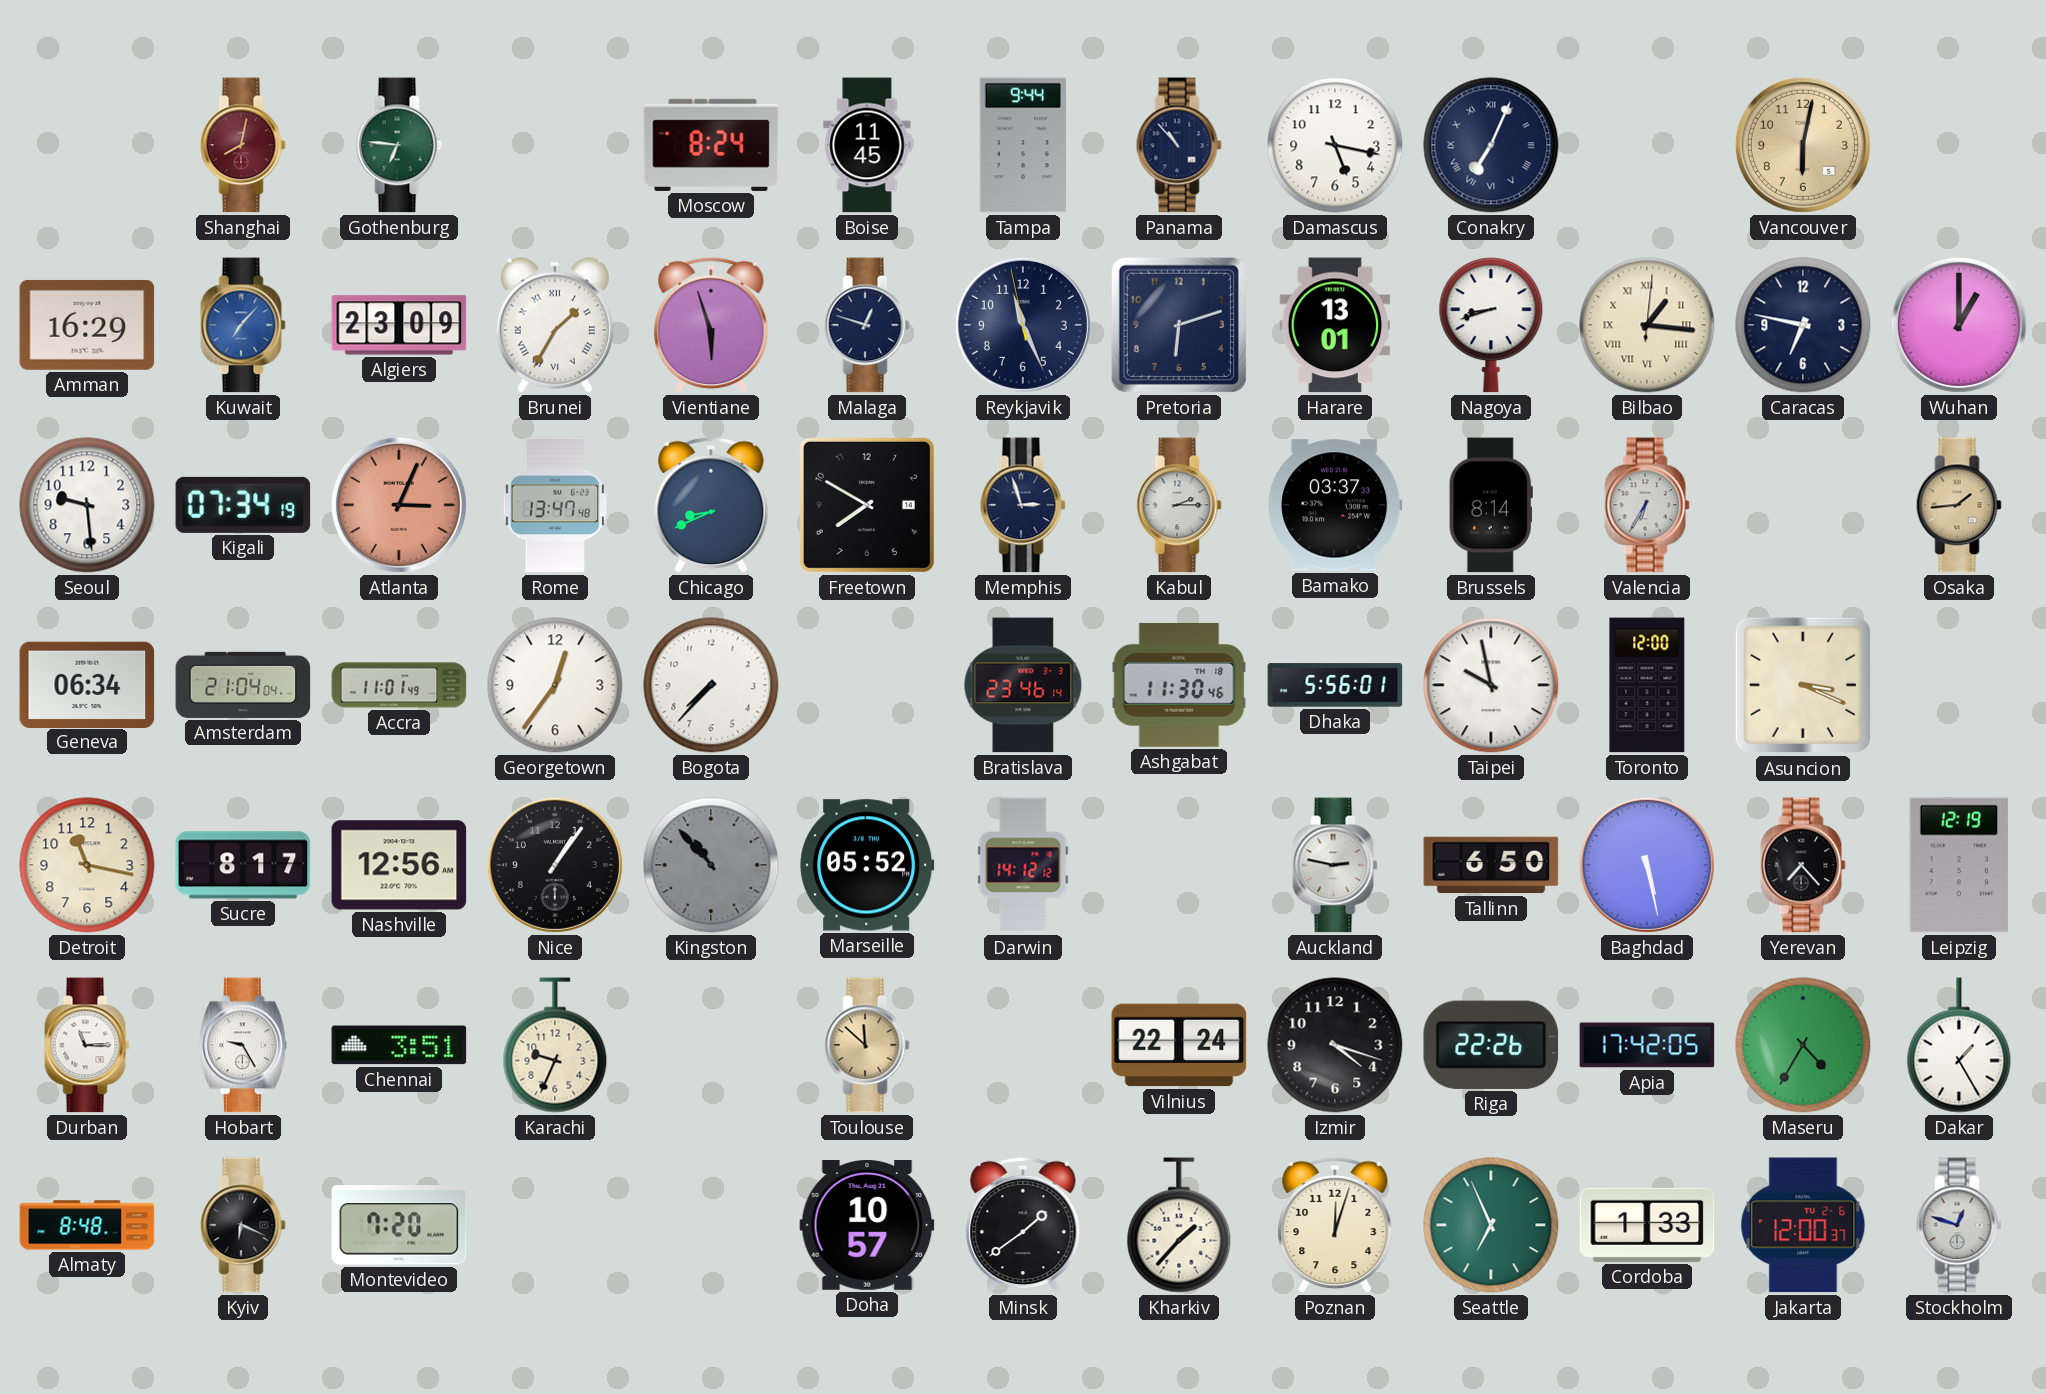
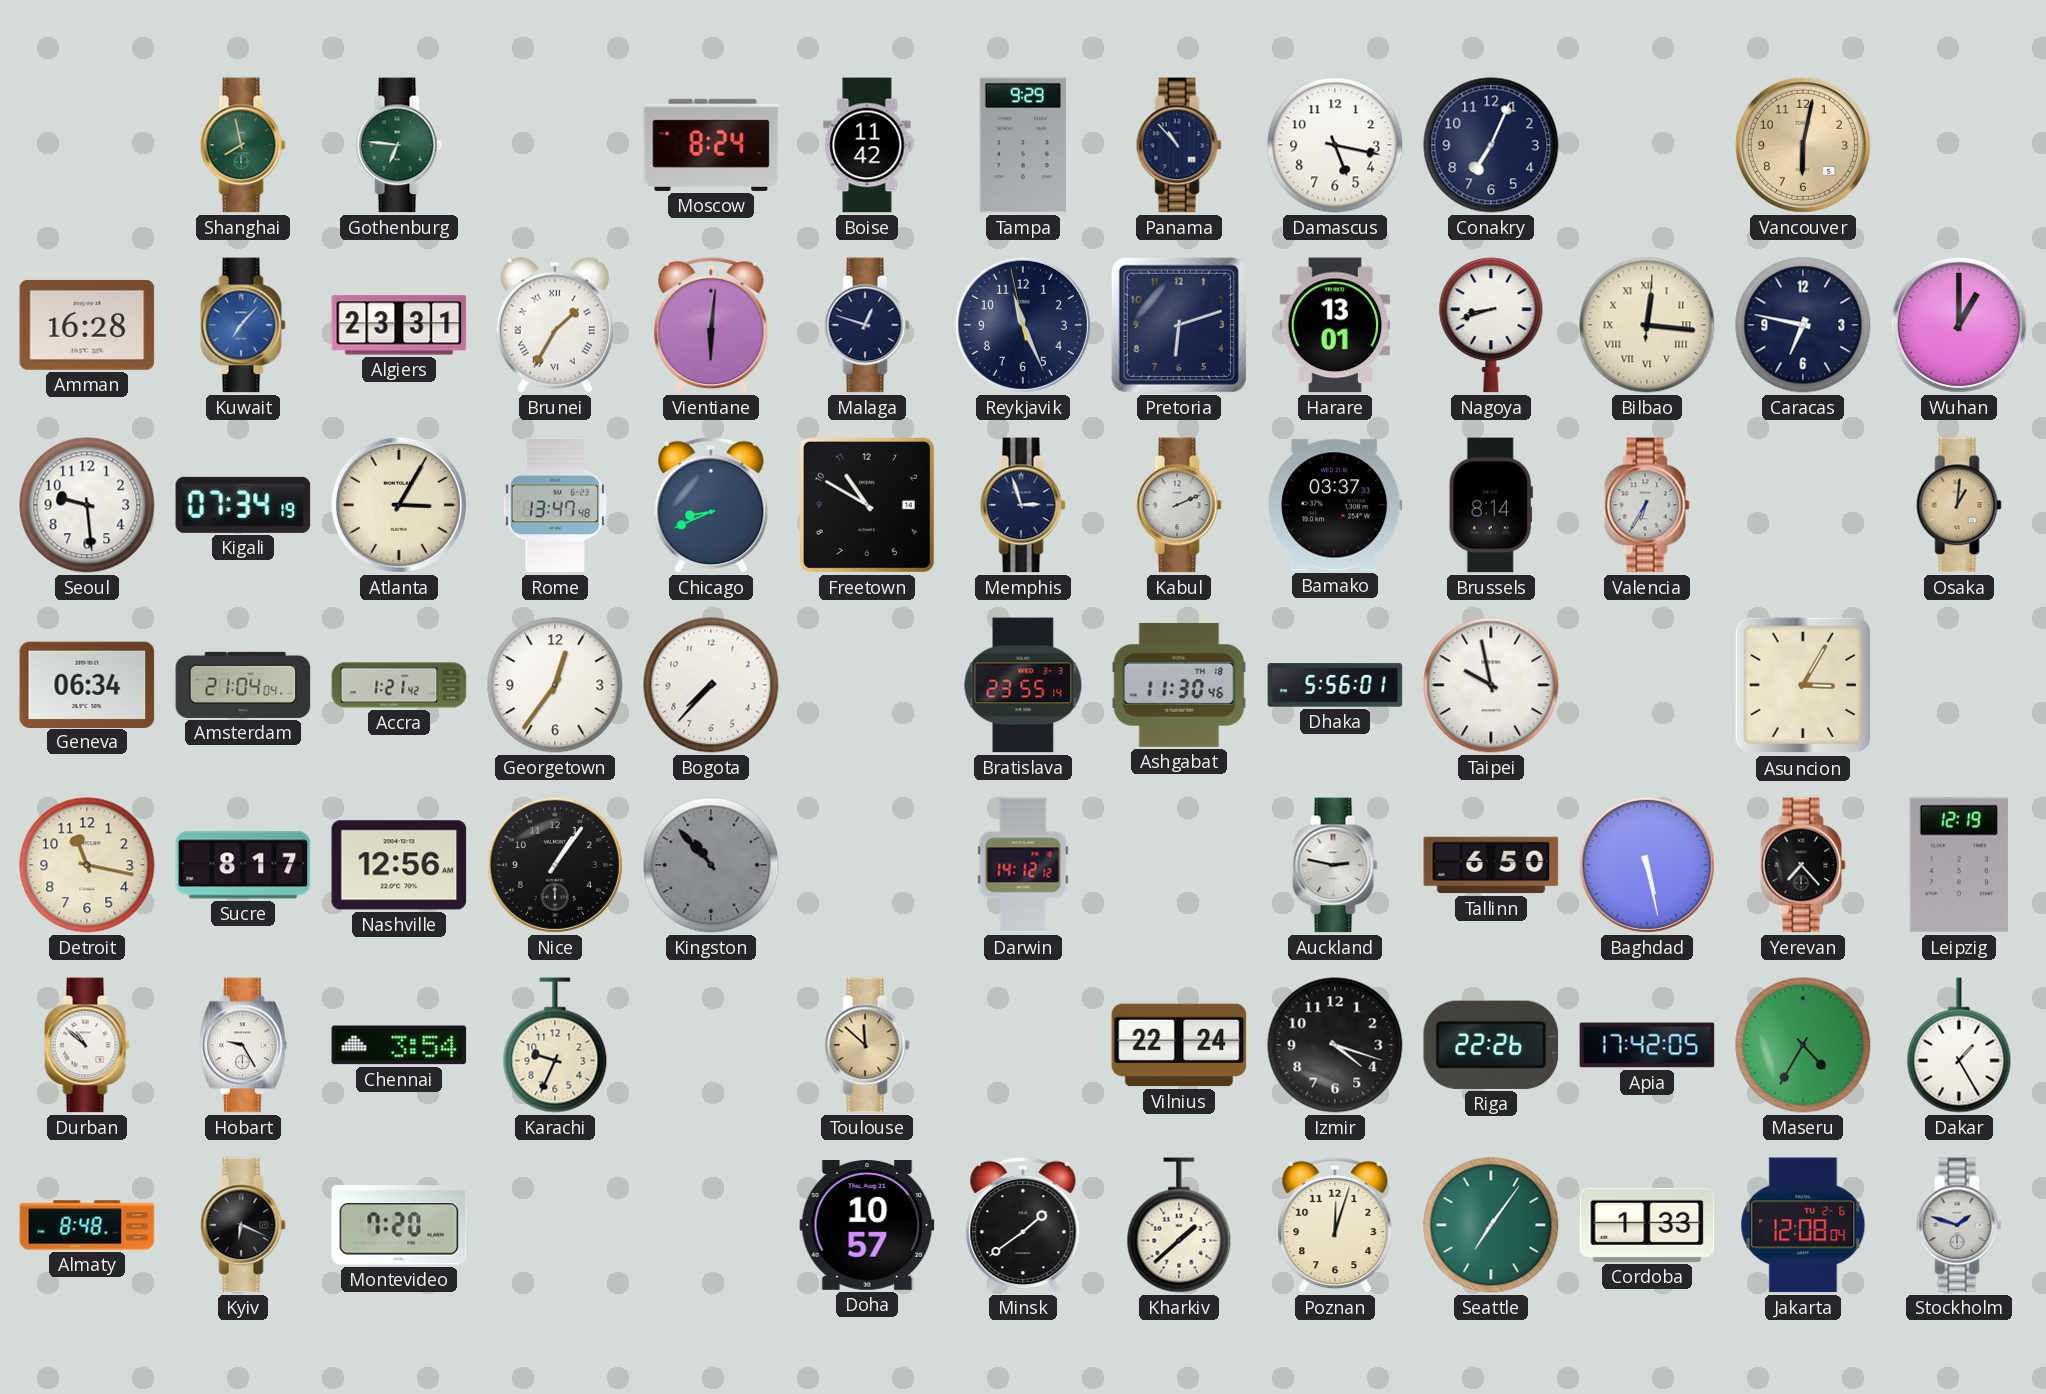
Shanghai: 8:02 -> 7:58 (243, 145)
Shanghai dial: burgundy -> green (243, 145)
Boise: 11:45 -> 11:42 (867, 145)
Tampa: 9:44 -> 9:29 (1023, 145)
Conakry numerals: Roman -> Arabic (1491, 145)
Amman: 16:29 -> 16:28 (87, 325)
Algiers: 23:09 -> 23:31 (399, 325)
Vientiane: 5:57 -> 6:01 (711, 325)
Bilbao: 1:16 -> 12:16 (1647, 325)
Atlanta: 3:04 -> 3:05 (399, 505)
Atlanta dial: salmon -> cream (399, 505)
Freetown: 7:50 -> 10:50 (867, 505)
Kabul: 2:15 -> 2:11 (1179, 505)
Osaka: 1:44 -> 1:01 (1959, 505)
Accra: 11:01 -> 1:21 (399, 685)
Bratislava: 23:46 -> 23:55 (1023, 685)
Toronto: 12:00 -> none (1647, 685)
Asuncion: 3:19 -> 3:05 (1803, 685)
Marseille: 05:52 -> none (867, 865)
Durban: 11:15 -> 10:52 (87, 1045)
Chennai: 3:51 -> 3:54 (399, 1045)
Kharkiv: 1:37 -> 1:38 (1179, 1225)
Seattle: 6:56 -> 7:06 (1491, 1225)
Jakarta: 12:00 -> 12:08 (1803, 1225)
Stockholm: 12:48 -> 1:48 (1959, 1225)
